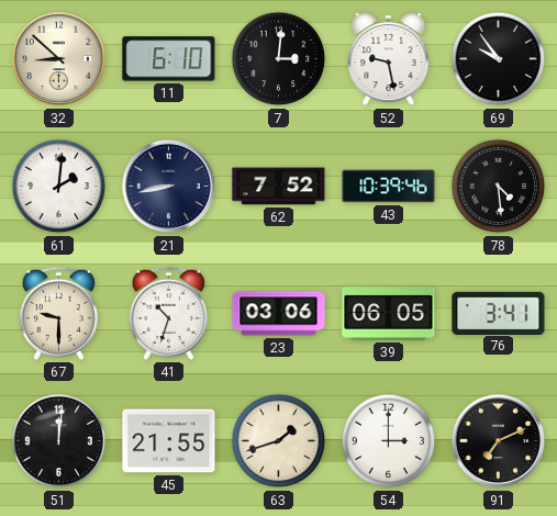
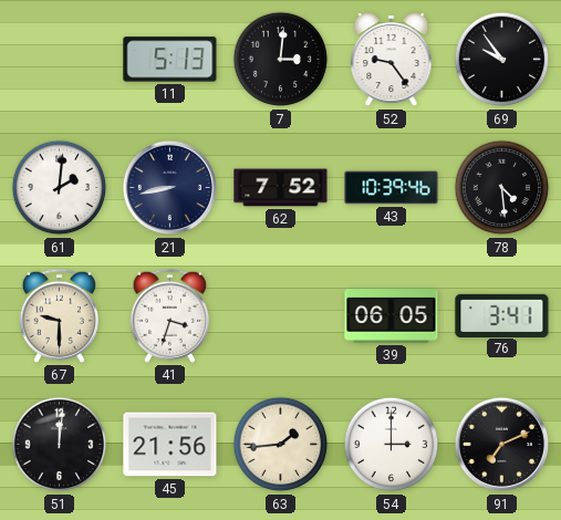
32: 8:52 -> none (59, 59)
11: 6:10 -> 5:13 (170, 60)
52: 9:28 -> 9:24 (392, 61)
41: 10:33 -> 3:33 (169, 315)
23: 03:06 -> none (279, 314)
45: 21:55 -> 21:56 (170, 445)
63: 1:42 -> 1:44 (281, 445)
